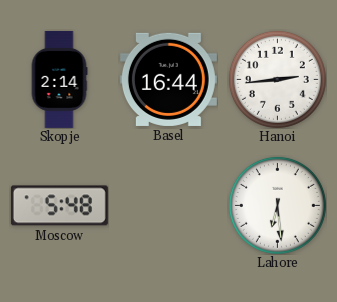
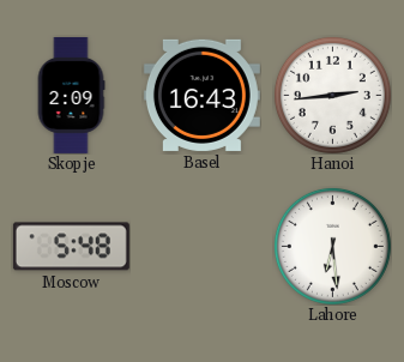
Skopje: 2:14 -> 2:09 (71, 95)
Basel: 16:44 -> 16:43 (201, 95)
